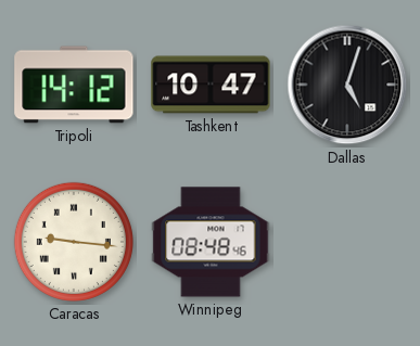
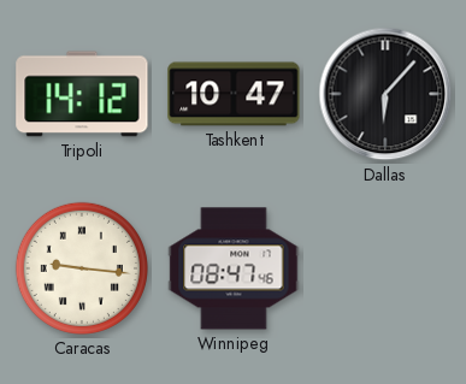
Dallas: 5:03 -> 6:07 (385, 94)
Winnipeg: 08:48 -> 08:47 (234, 268)
